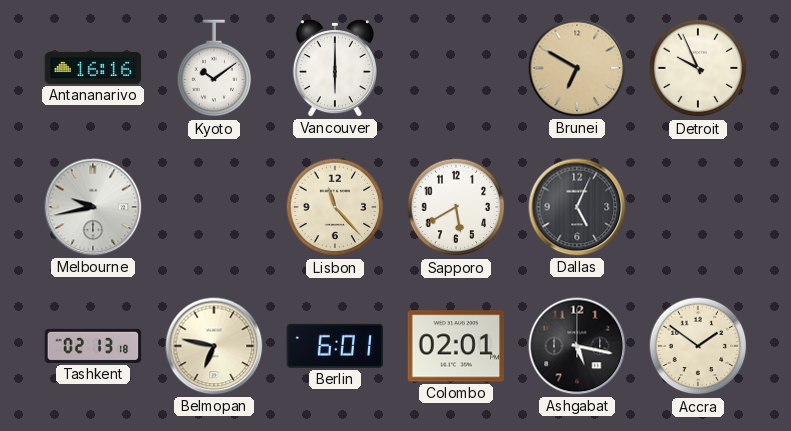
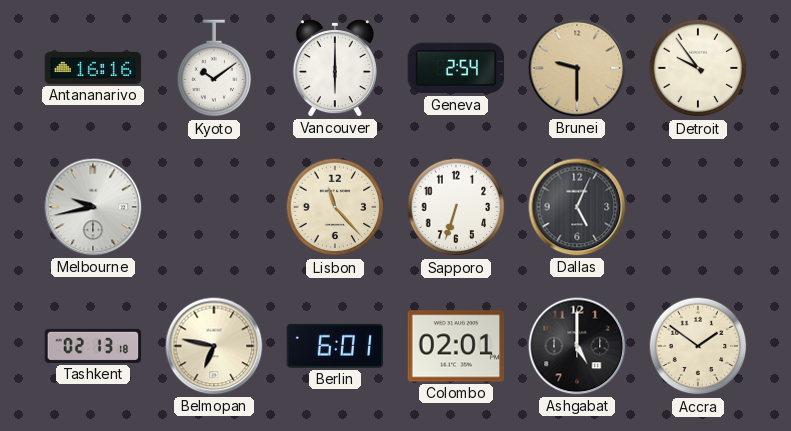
Geneva: none -> 2:54 (456, 68)
Brunei: 6:50 -> 9:30 (577, 68)
Detroit: 9:56 -> 9:54 (698, 68)
Sapporo: 5:40 -> 6:33 (456, 207)
Ashgabat: 5:17 -> 5:00 (577, 346)
